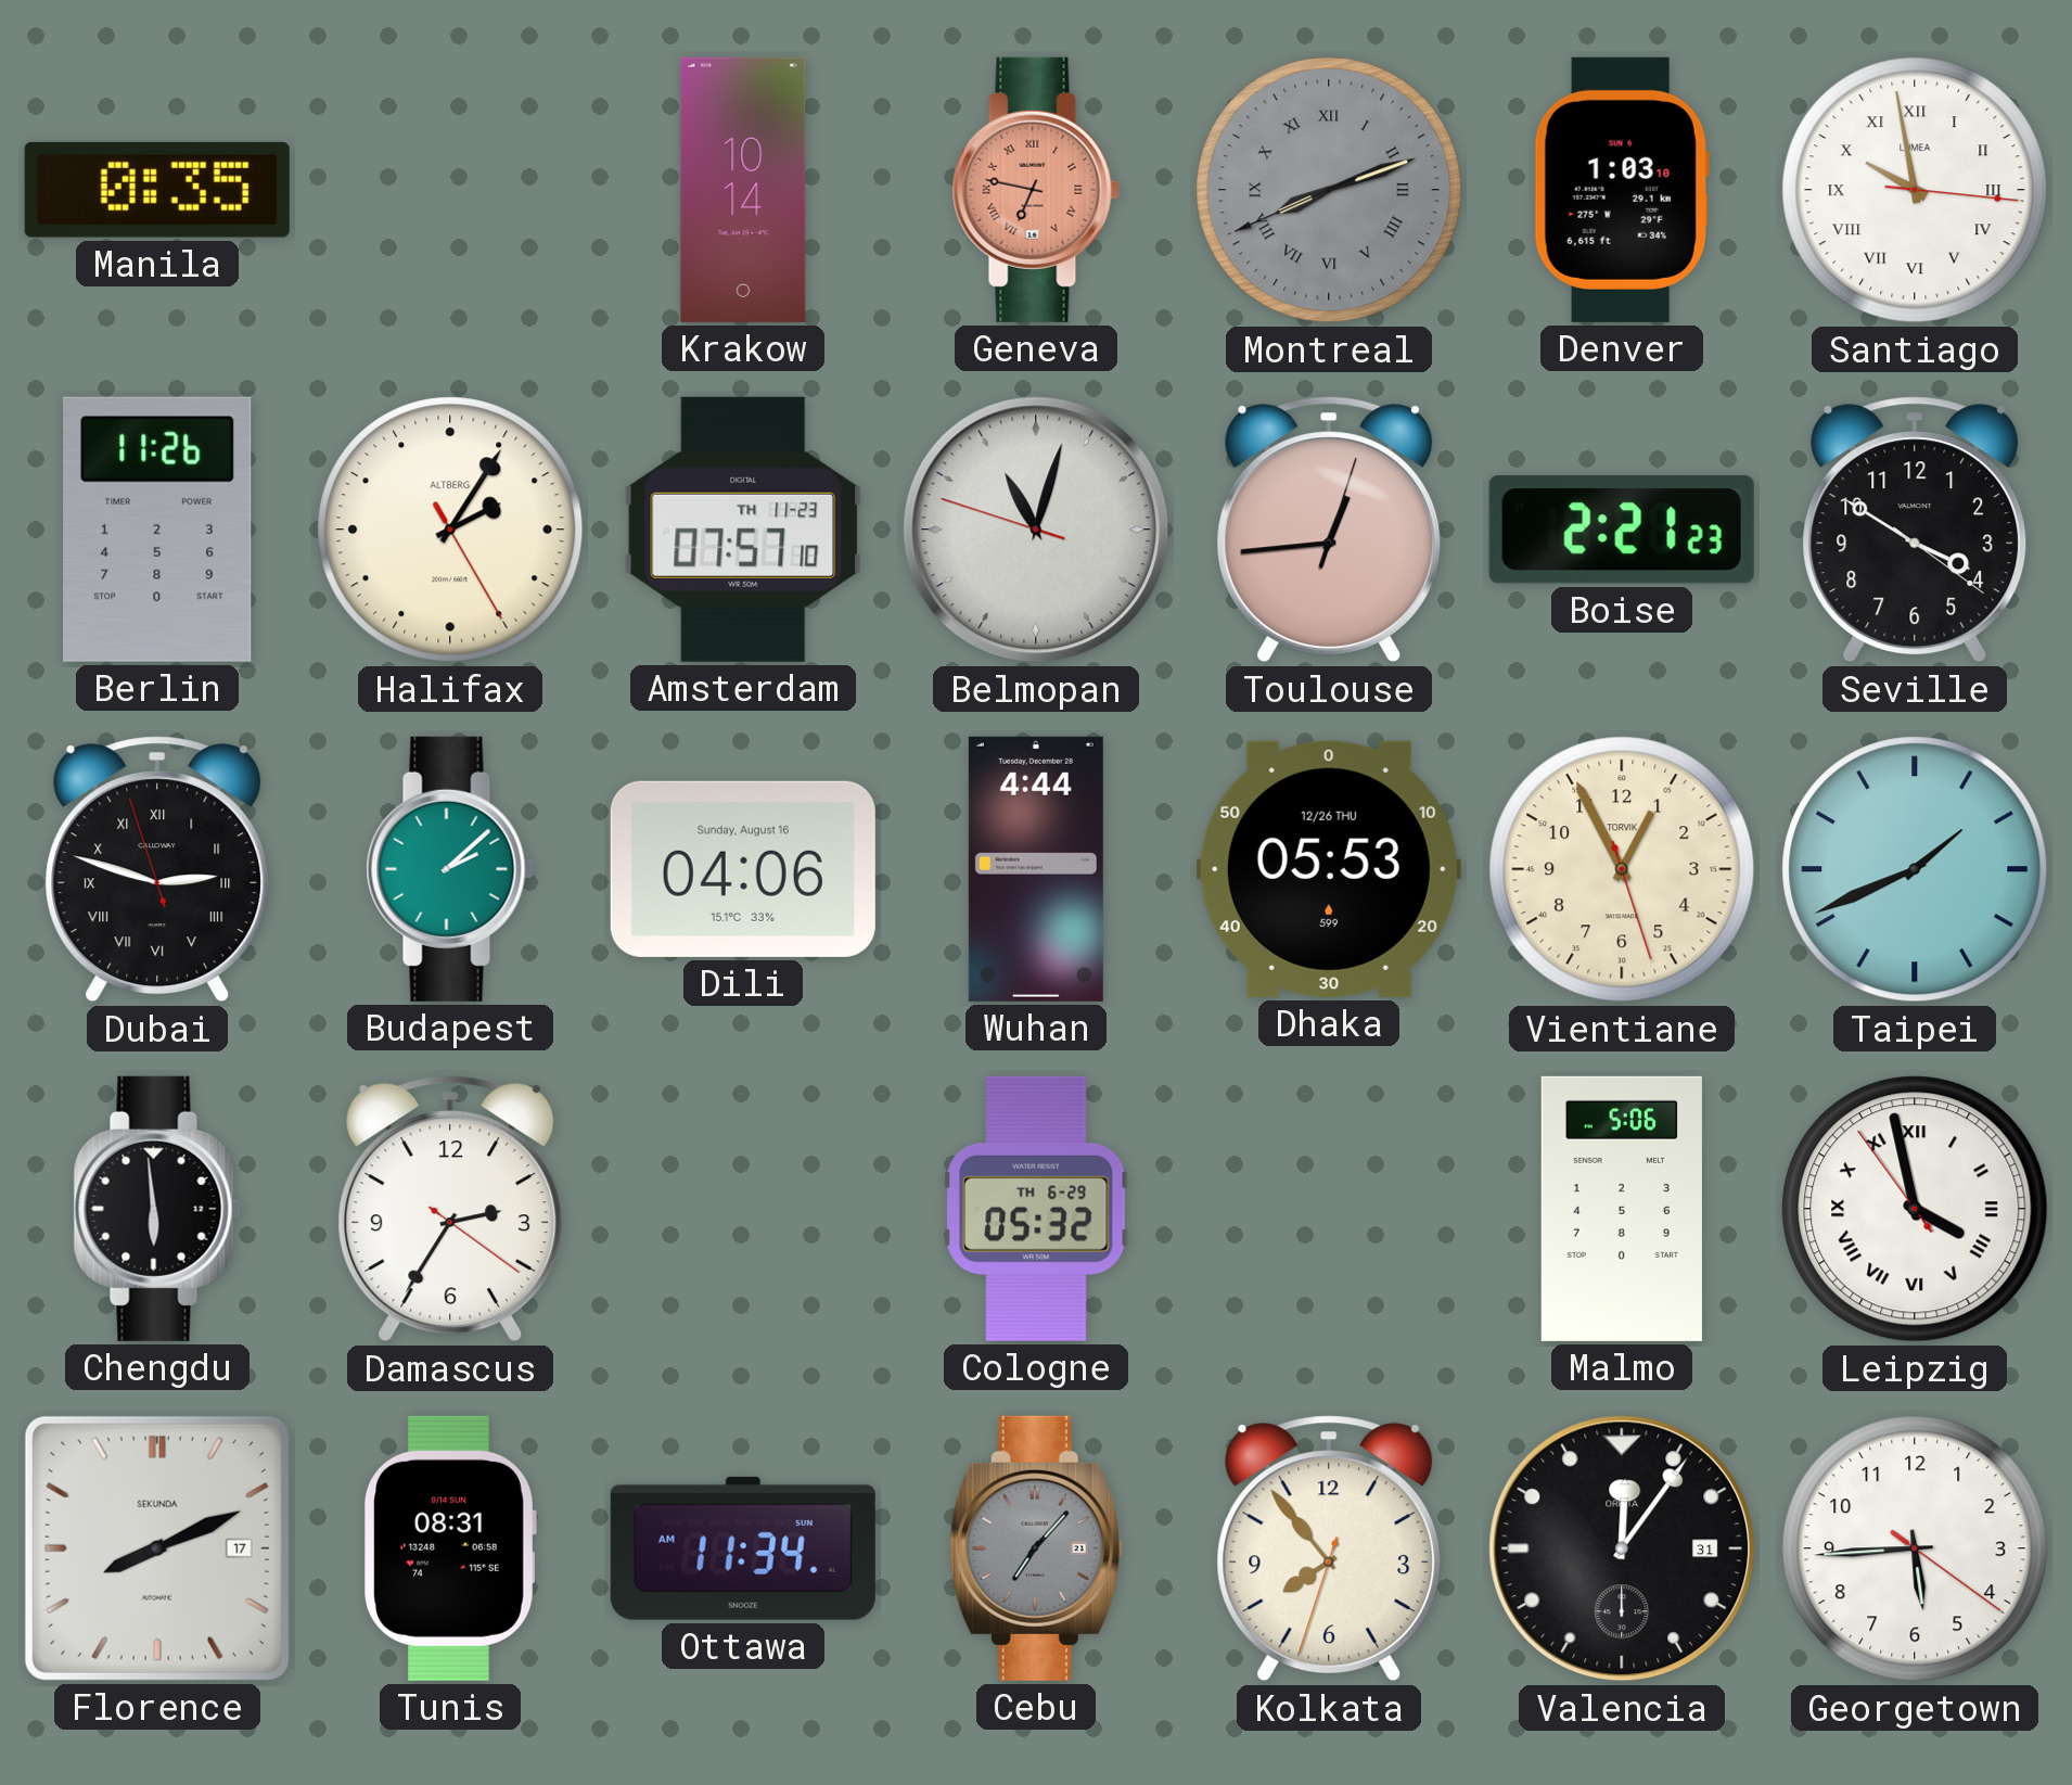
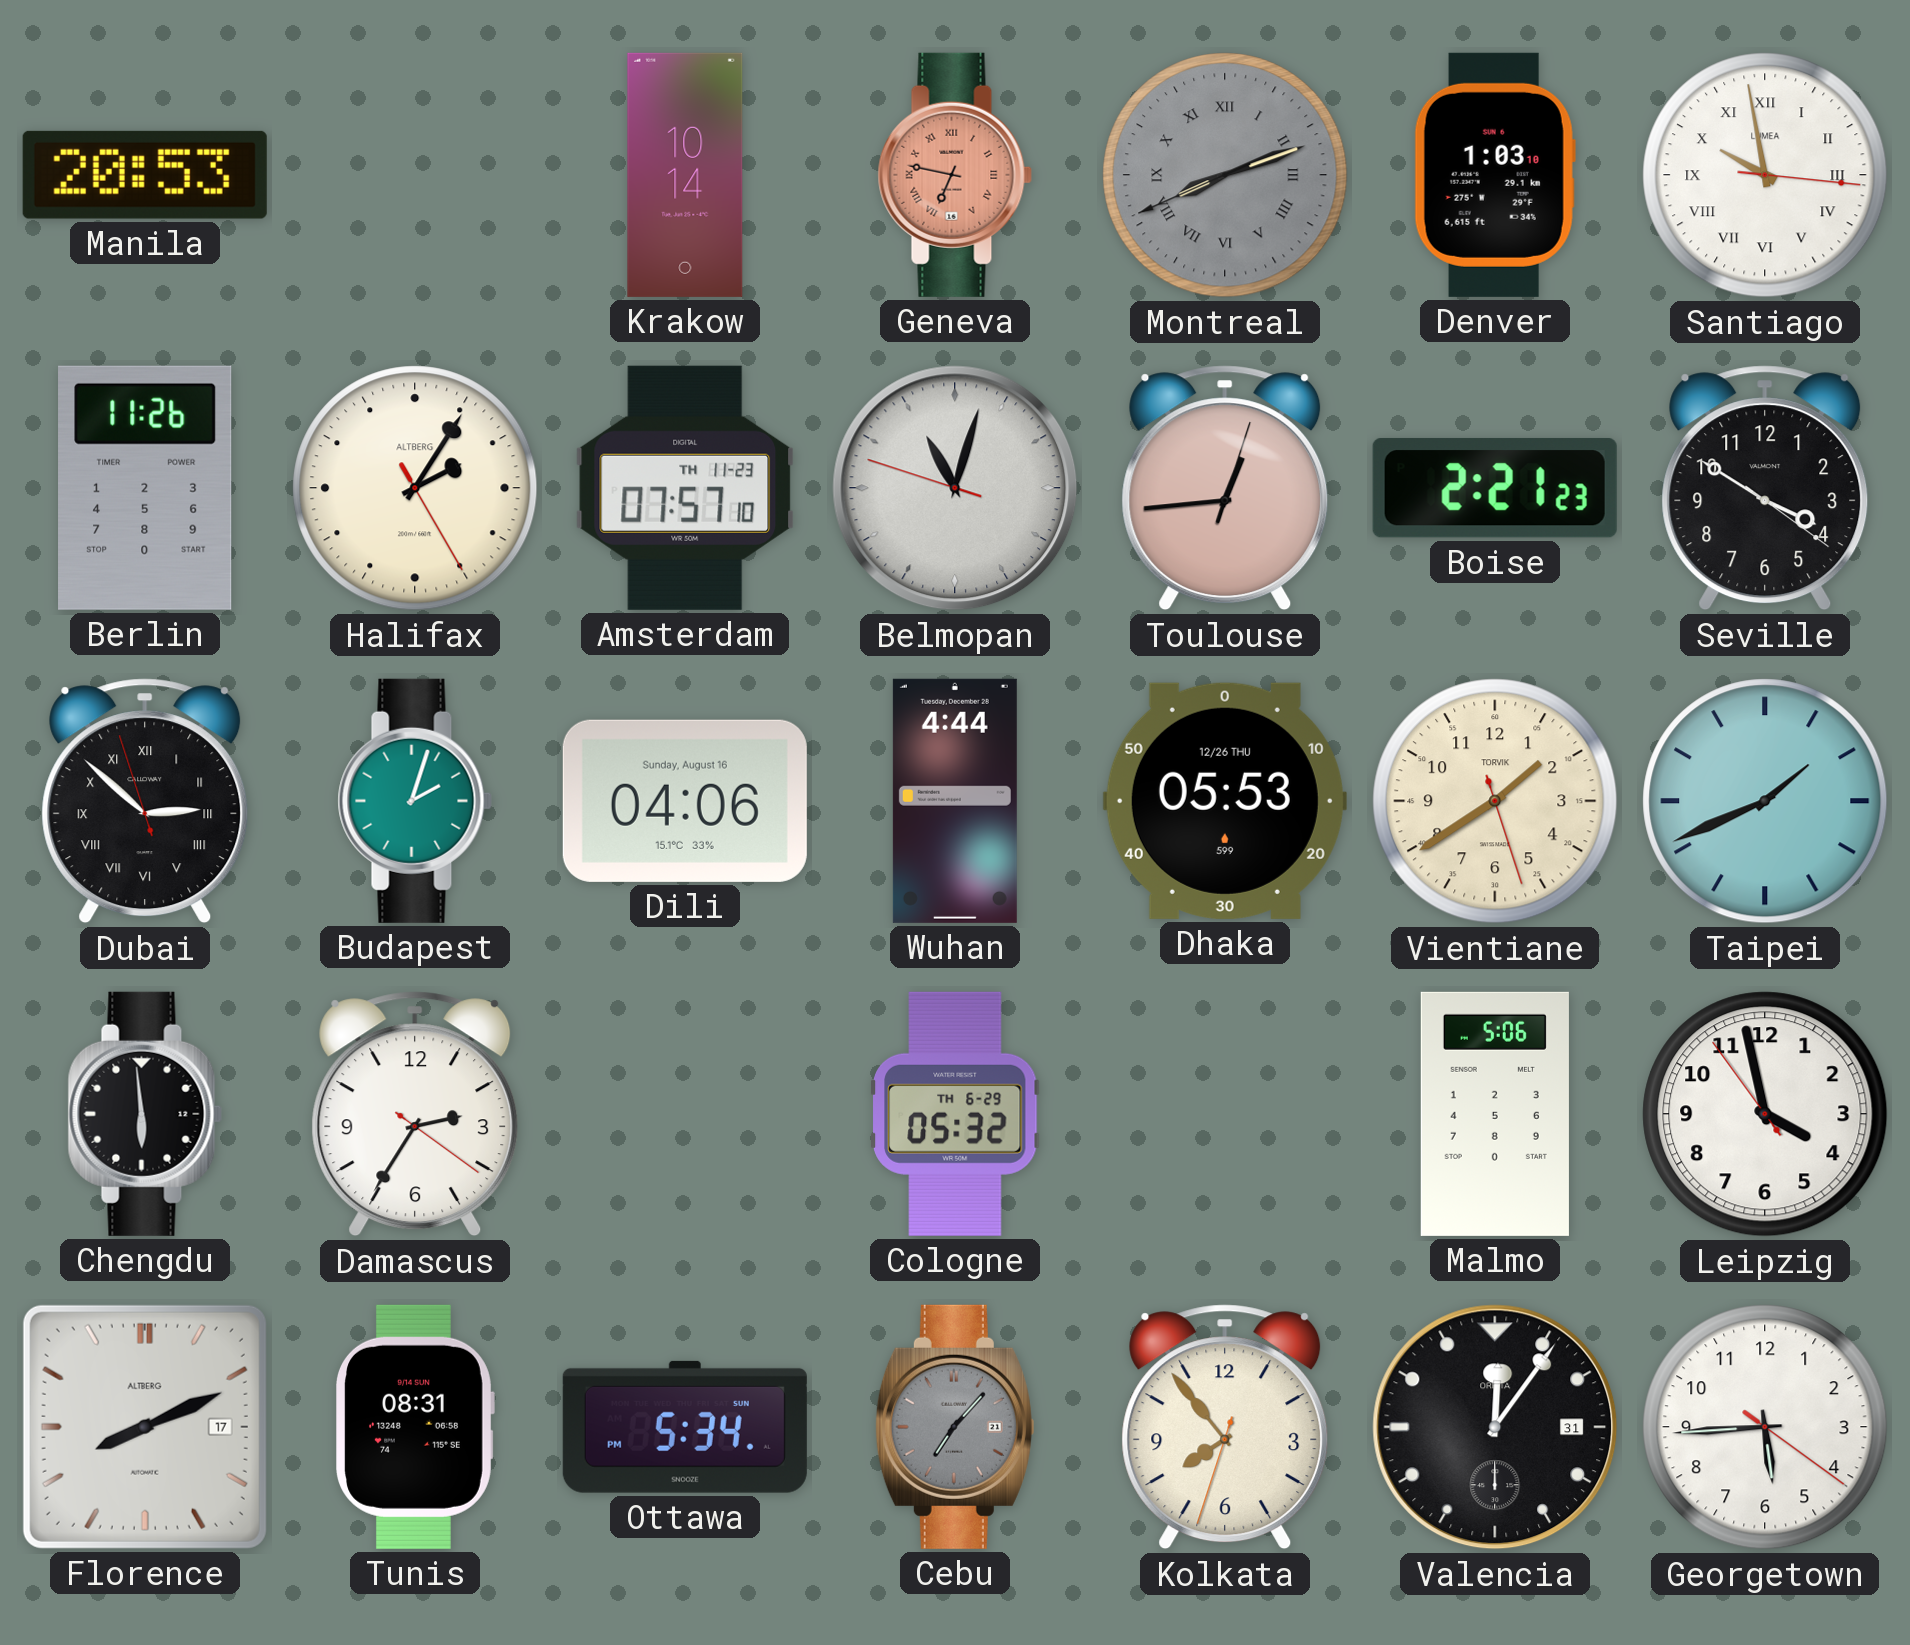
Manila: 0:35 -> 20:53 (145, 175)
Dubai: 2:47 -> 2:51 (145, 801)
Budapest: 2:08 -> 2:03 (415, 801)
Vientiane: 12:55 -> 1:39 (1495, 801)
Leipzig numerals: Roman -> Arabic (1765, 1114)
Florence brand: SEKUNDA -> ALTBERG (145, 1427)
Ottawa: 11:34 -> 5:34 (685, 1427)
